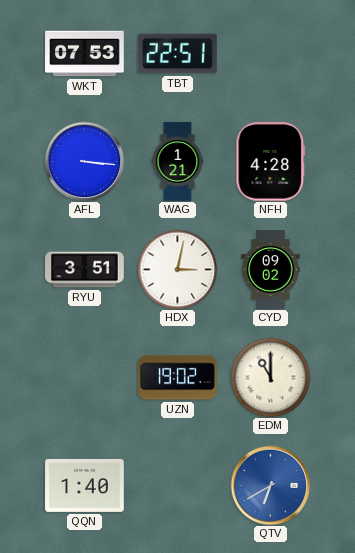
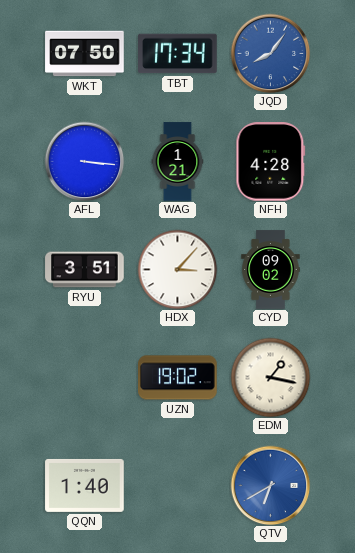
WKT: 07:53 -> 07:50 (85, 54)
TBT: 22:51 -> 17:34 (178, 54)
JQD: none -> 8:06 (270, 53)
HDX: 3:02 -> 3:07 (177, 269)
EDM: 11:00 -> 1:17 (270, 377)
